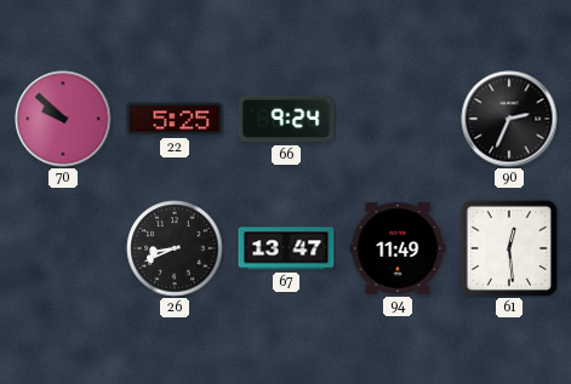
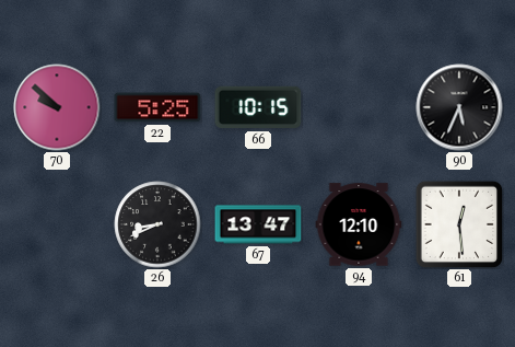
66: 9:24 -> 10:15 (258, 107)
90: 2:34 -> 5:34 (459, 107)
94: 11:49 -> 12:10 (359, 224)
